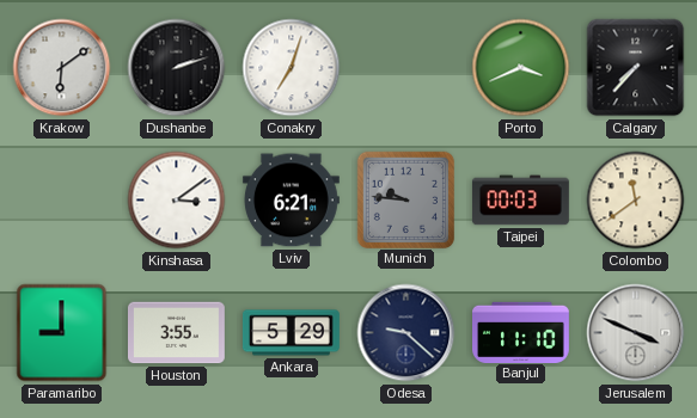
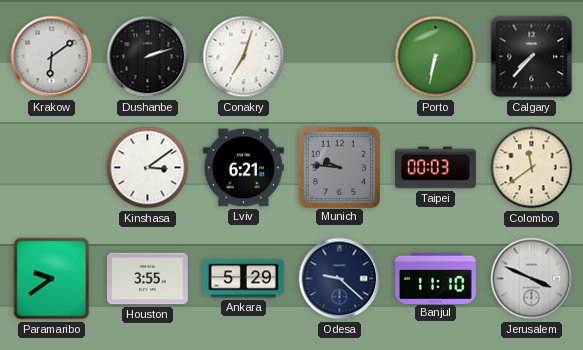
Porto: 3:41 -> 6:32 (436, 57)
Paramaribo: 9:00 -> 9:39 (52, 279)
